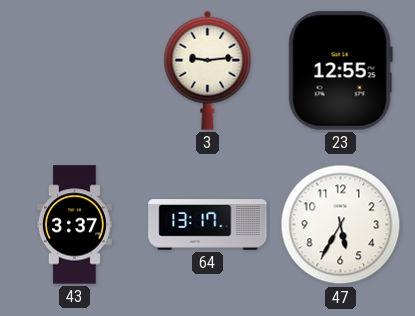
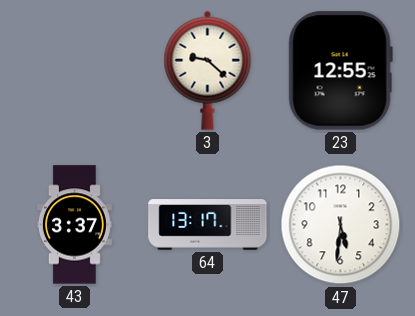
3: 9:14 -> 9:22 (208, 70)
47: 5:35 -> 5:31 (341, 225)
